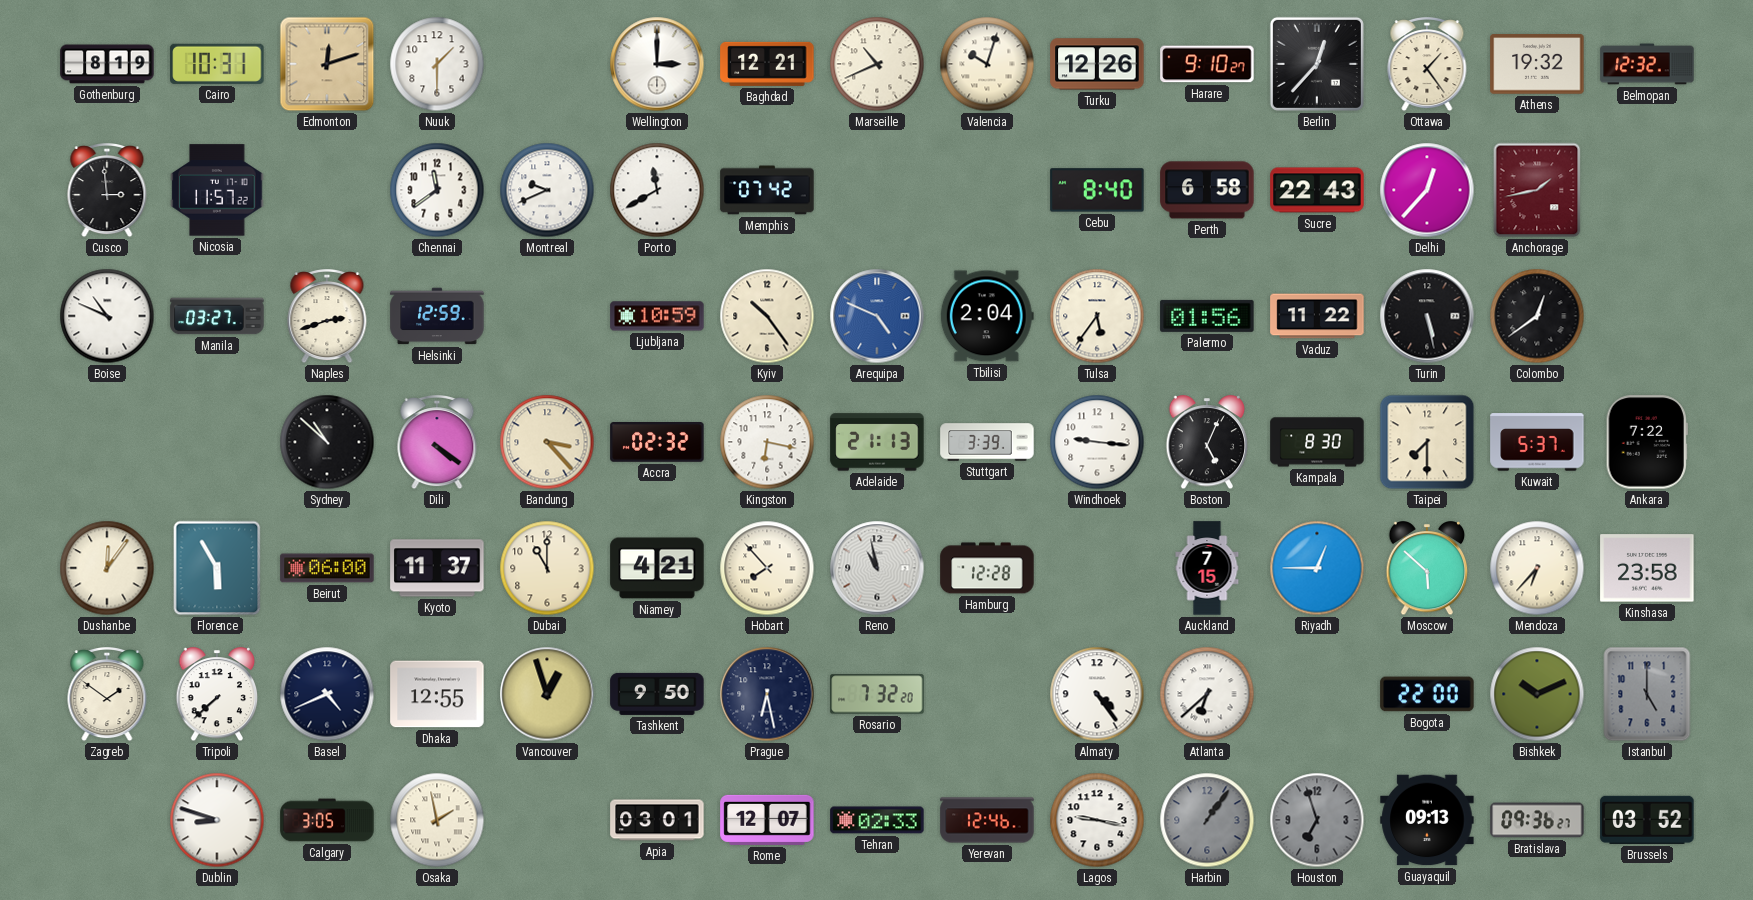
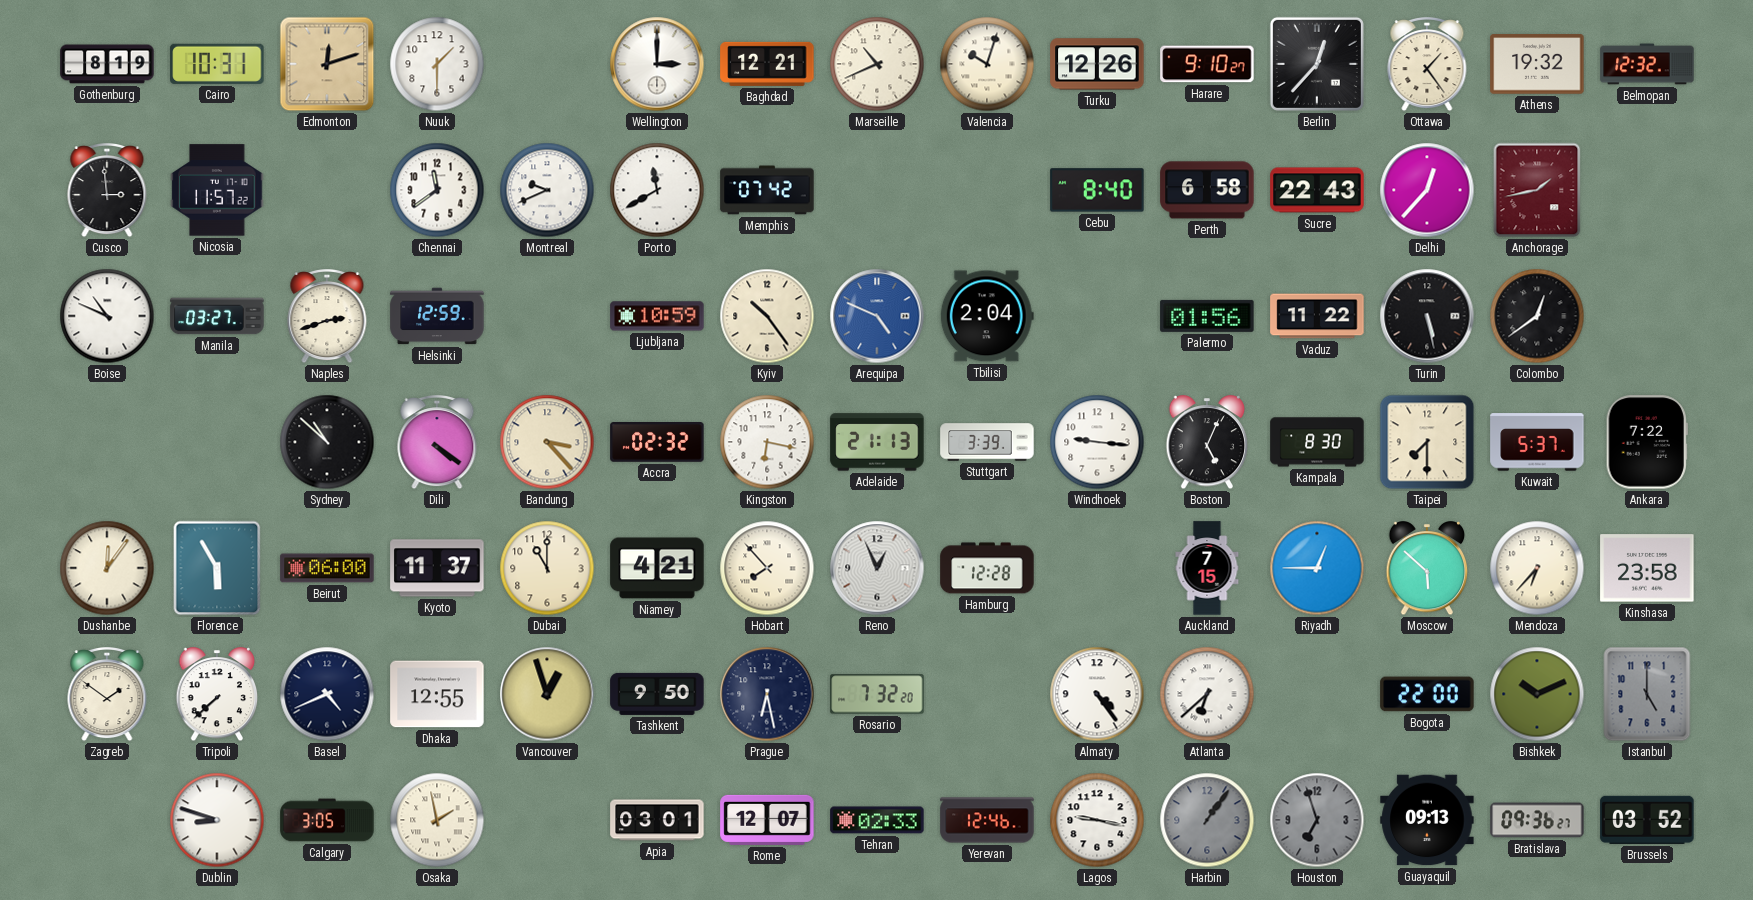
Tulsa: 5:36 -> none (1097, 316)
Reno: 10:58 -> 12:56 (877, 568)
